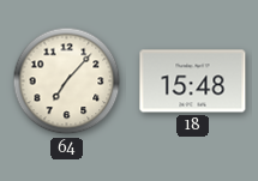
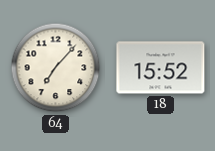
18: 15:48 -> 15:52 (161, 68)
